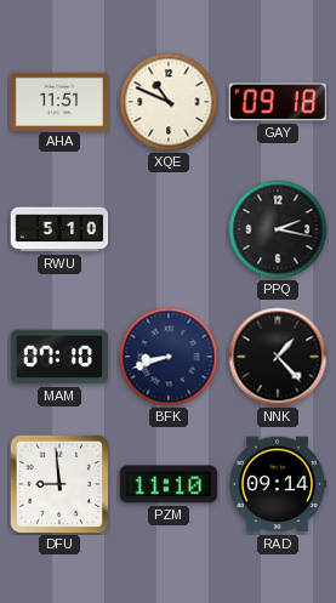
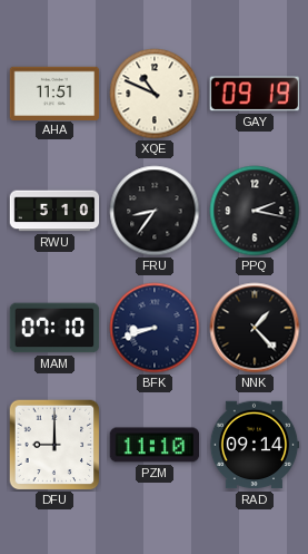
GAY: 09:18 -> 09:19 (254, 94)
FRU: none -> 8:36 (155, 211)
DFU: 8:59 -> 9:00 (54, 445)
